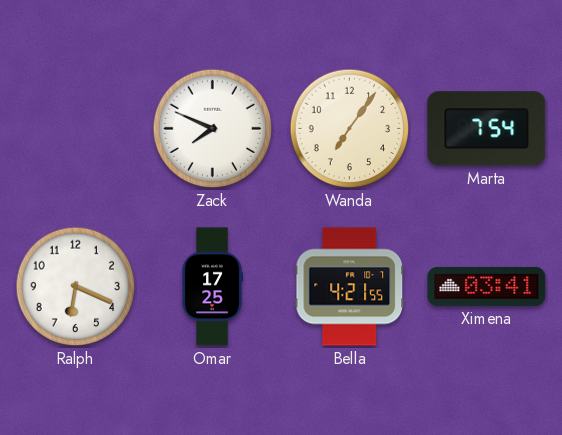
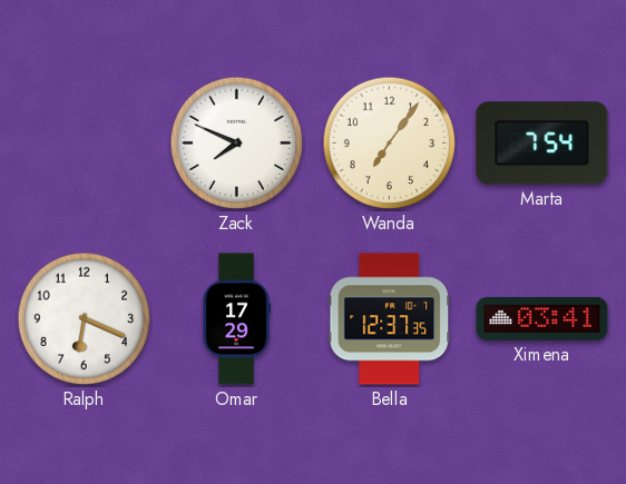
Omar: 17:25 -> 17:29 (236, 319)
Bella: 4:21 -> 12:37 (390, 319)
